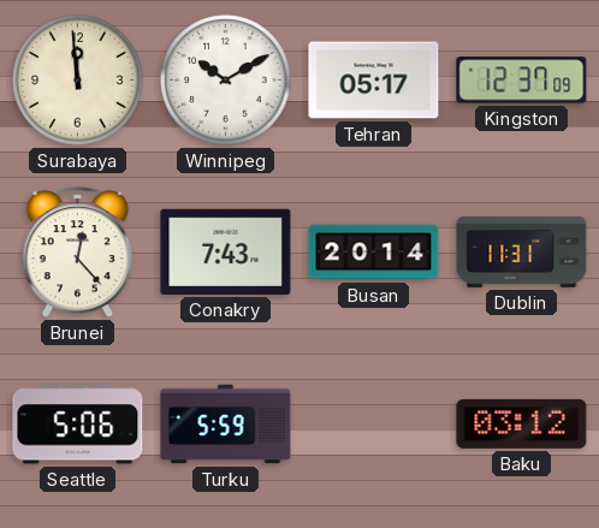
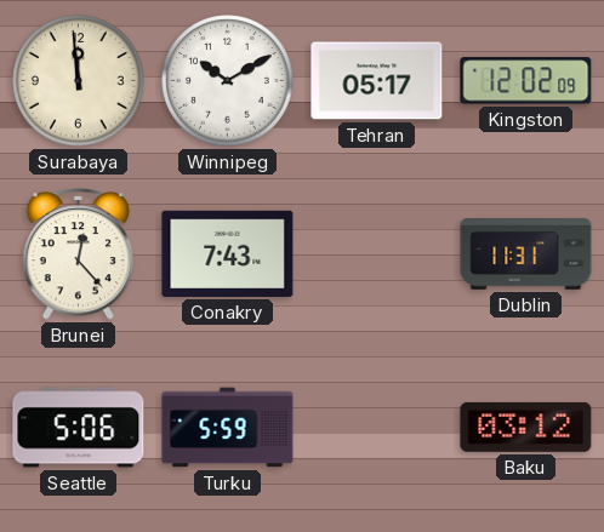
Kingston: 12:37 -> 12:02 (526, 81)
Busan: 20:14 -> none (374, 253)
